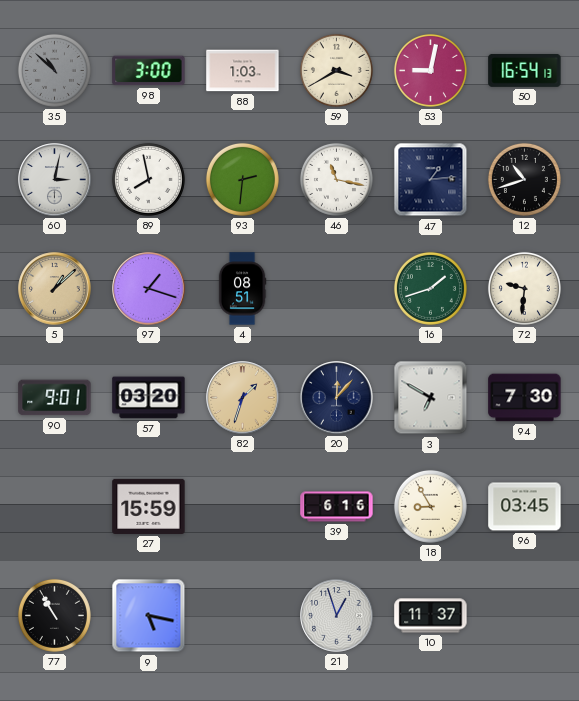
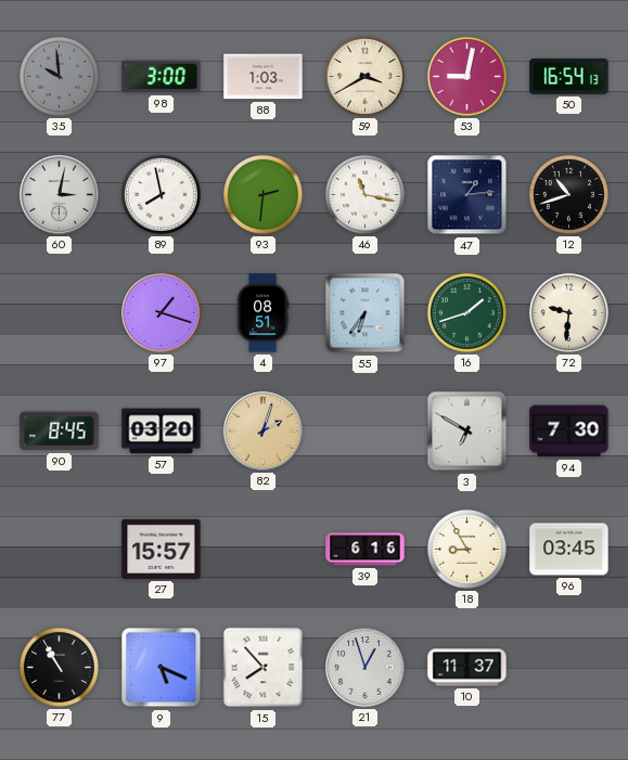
35: 10:52 -> 9:59 (59, 76)
5: 1:08 -> none (55, 289)
55: none -> 6:36 (366, 313)
90: 9:01 -> 8:45 (60, 431)
82: 1:33 -> 2:03 (264, 431)
20: 12:07 -> none (337, 398)
27: 15:59 -> 15:57 (162, 549)
9: 5:17 -> 5:19 (162, 668)
15: none -> 7:53 (264, 668)
